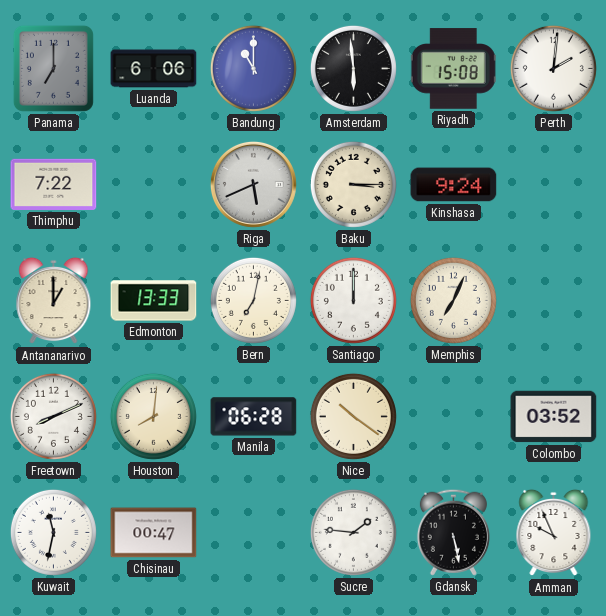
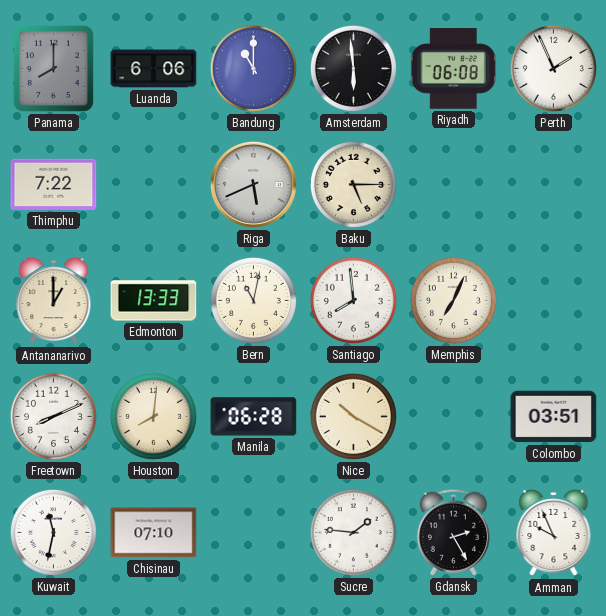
Panama: 7:00 -> 8:00 (53, 68)
Riyadh: 15:08 -> 06:08 (453, 69)
Perth: 2:01 -> 1:56 (553, 68)
Baku: 3:15 -> 5:15 (353, 184)
Kinshasa: 9:24 -> none (454, 185)
Bern: 7:02 -> 11:02 (253, 300)
Santiago: 12:00 -> 7:59 (353, 300)
Nice: 10:21 -> 10:20 (353, 416)
Colombo: 03:52 -> 03:51 (554, 417)
Chisinau: 00:47 -> 07:10 (154, 533)
Gdansk: 5:28 -> 2:25 (453, 532)
